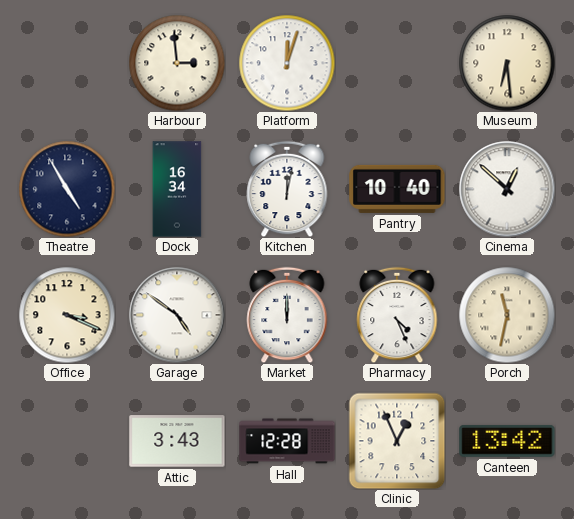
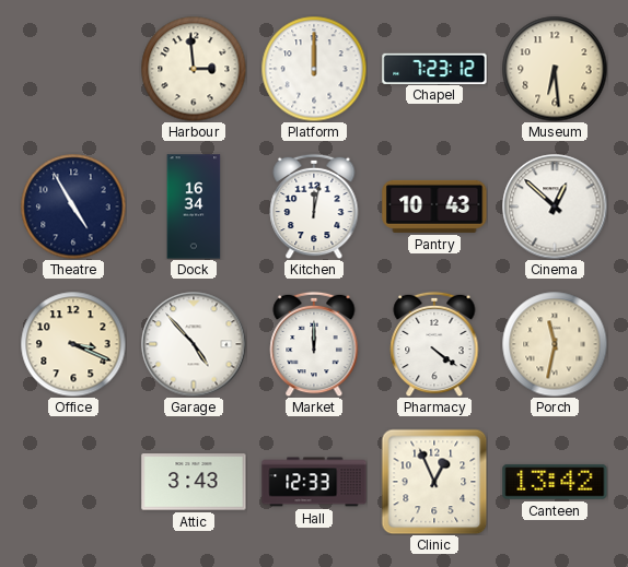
Platform: 12:03 -> 12:00 (314, 69)
Chapel: none -> 7:23 (434, 68)
Pantry: 10:40 -> 10:43 (434, 206)
Garage: 4:51 -> 4:53 (194, 344)
Pharmacy: 4:26 -> 4:21 (434, 344)
Hall: 12:28 -> 12:33 (314, 482)
